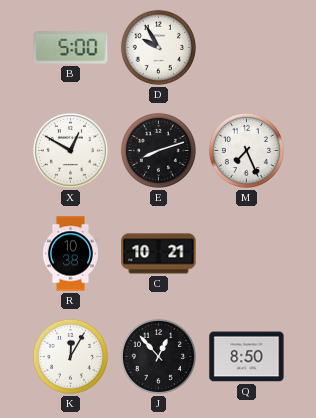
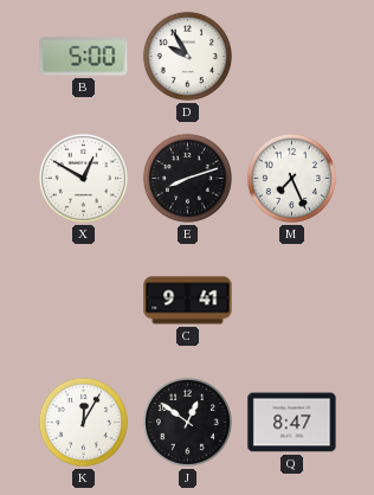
R: 10:38 -> none (70, 254)
C: 10:21 -> 9:41 (188, 301)
J: 12:53 -> 12:51 (187, 422)
Q: 8:50 -> 8:47 (292, 423)
